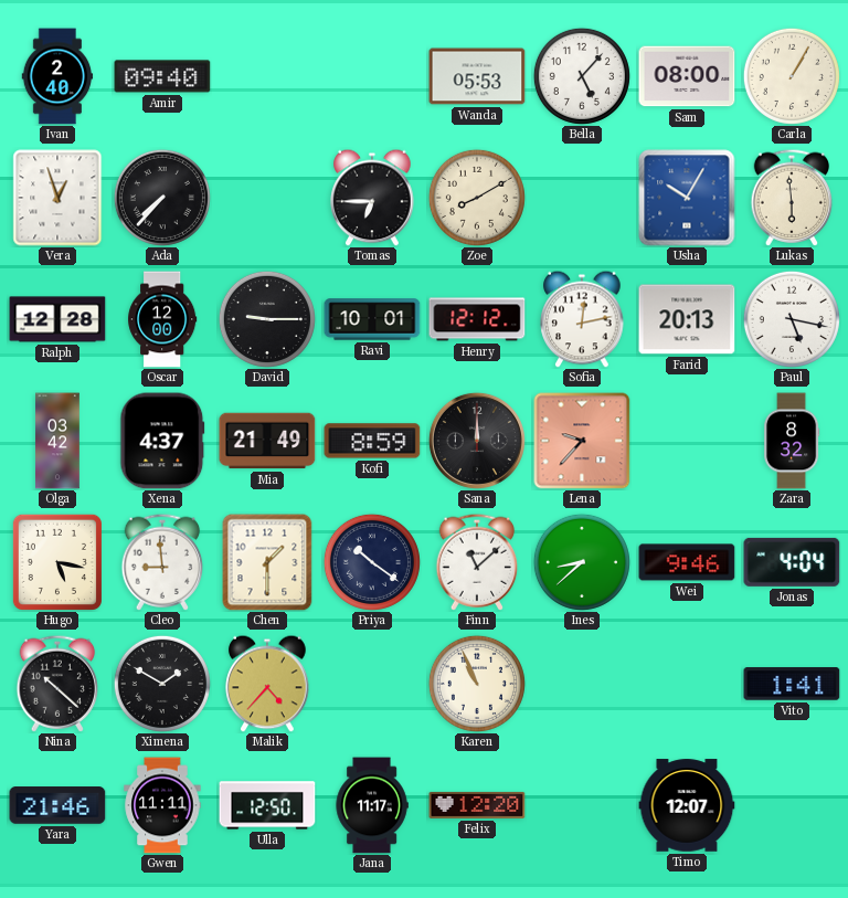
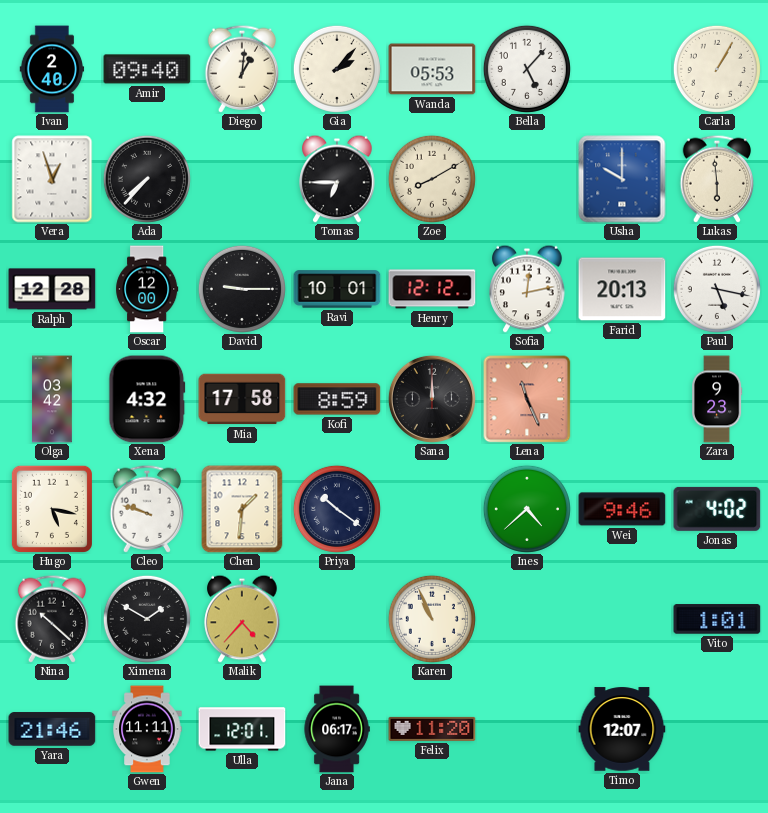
Diego: none -> 1:01 (242, 69)
Gia: none -> 2:07 (337, 69)
Sam: 08:00 -> none (687, 76)
Usha: 10:05 -> 10:00 (622, 179)
Xena: 4:37 -> 4:32 (147, 399)
Mia: 21:49 -> 17:58 (242, 399)
Lena: 9:37 -> 11:26 (527, 399)
Zara: 8:32 -> 9:23 (718, 399)
Cleo: 8:59 -> 9:48 (147, 509)
Chen: 1:30 -> 1:31 (242, 509)
Finn: 11:08 -> none (477, 562)
Ines: 8:38 -> 4:38 (527, 509)
Jonas: 4:04 -> 4:02 (717, 509)
Vito: 1:41 -> 1:01 (717, 619)
Ulla: 12:50 -> 12:01 (242, 729)
Jana: 11:17 -> 06:17 (337, 729)
Felix: 12:20 -> 11:20 (432, 729)
